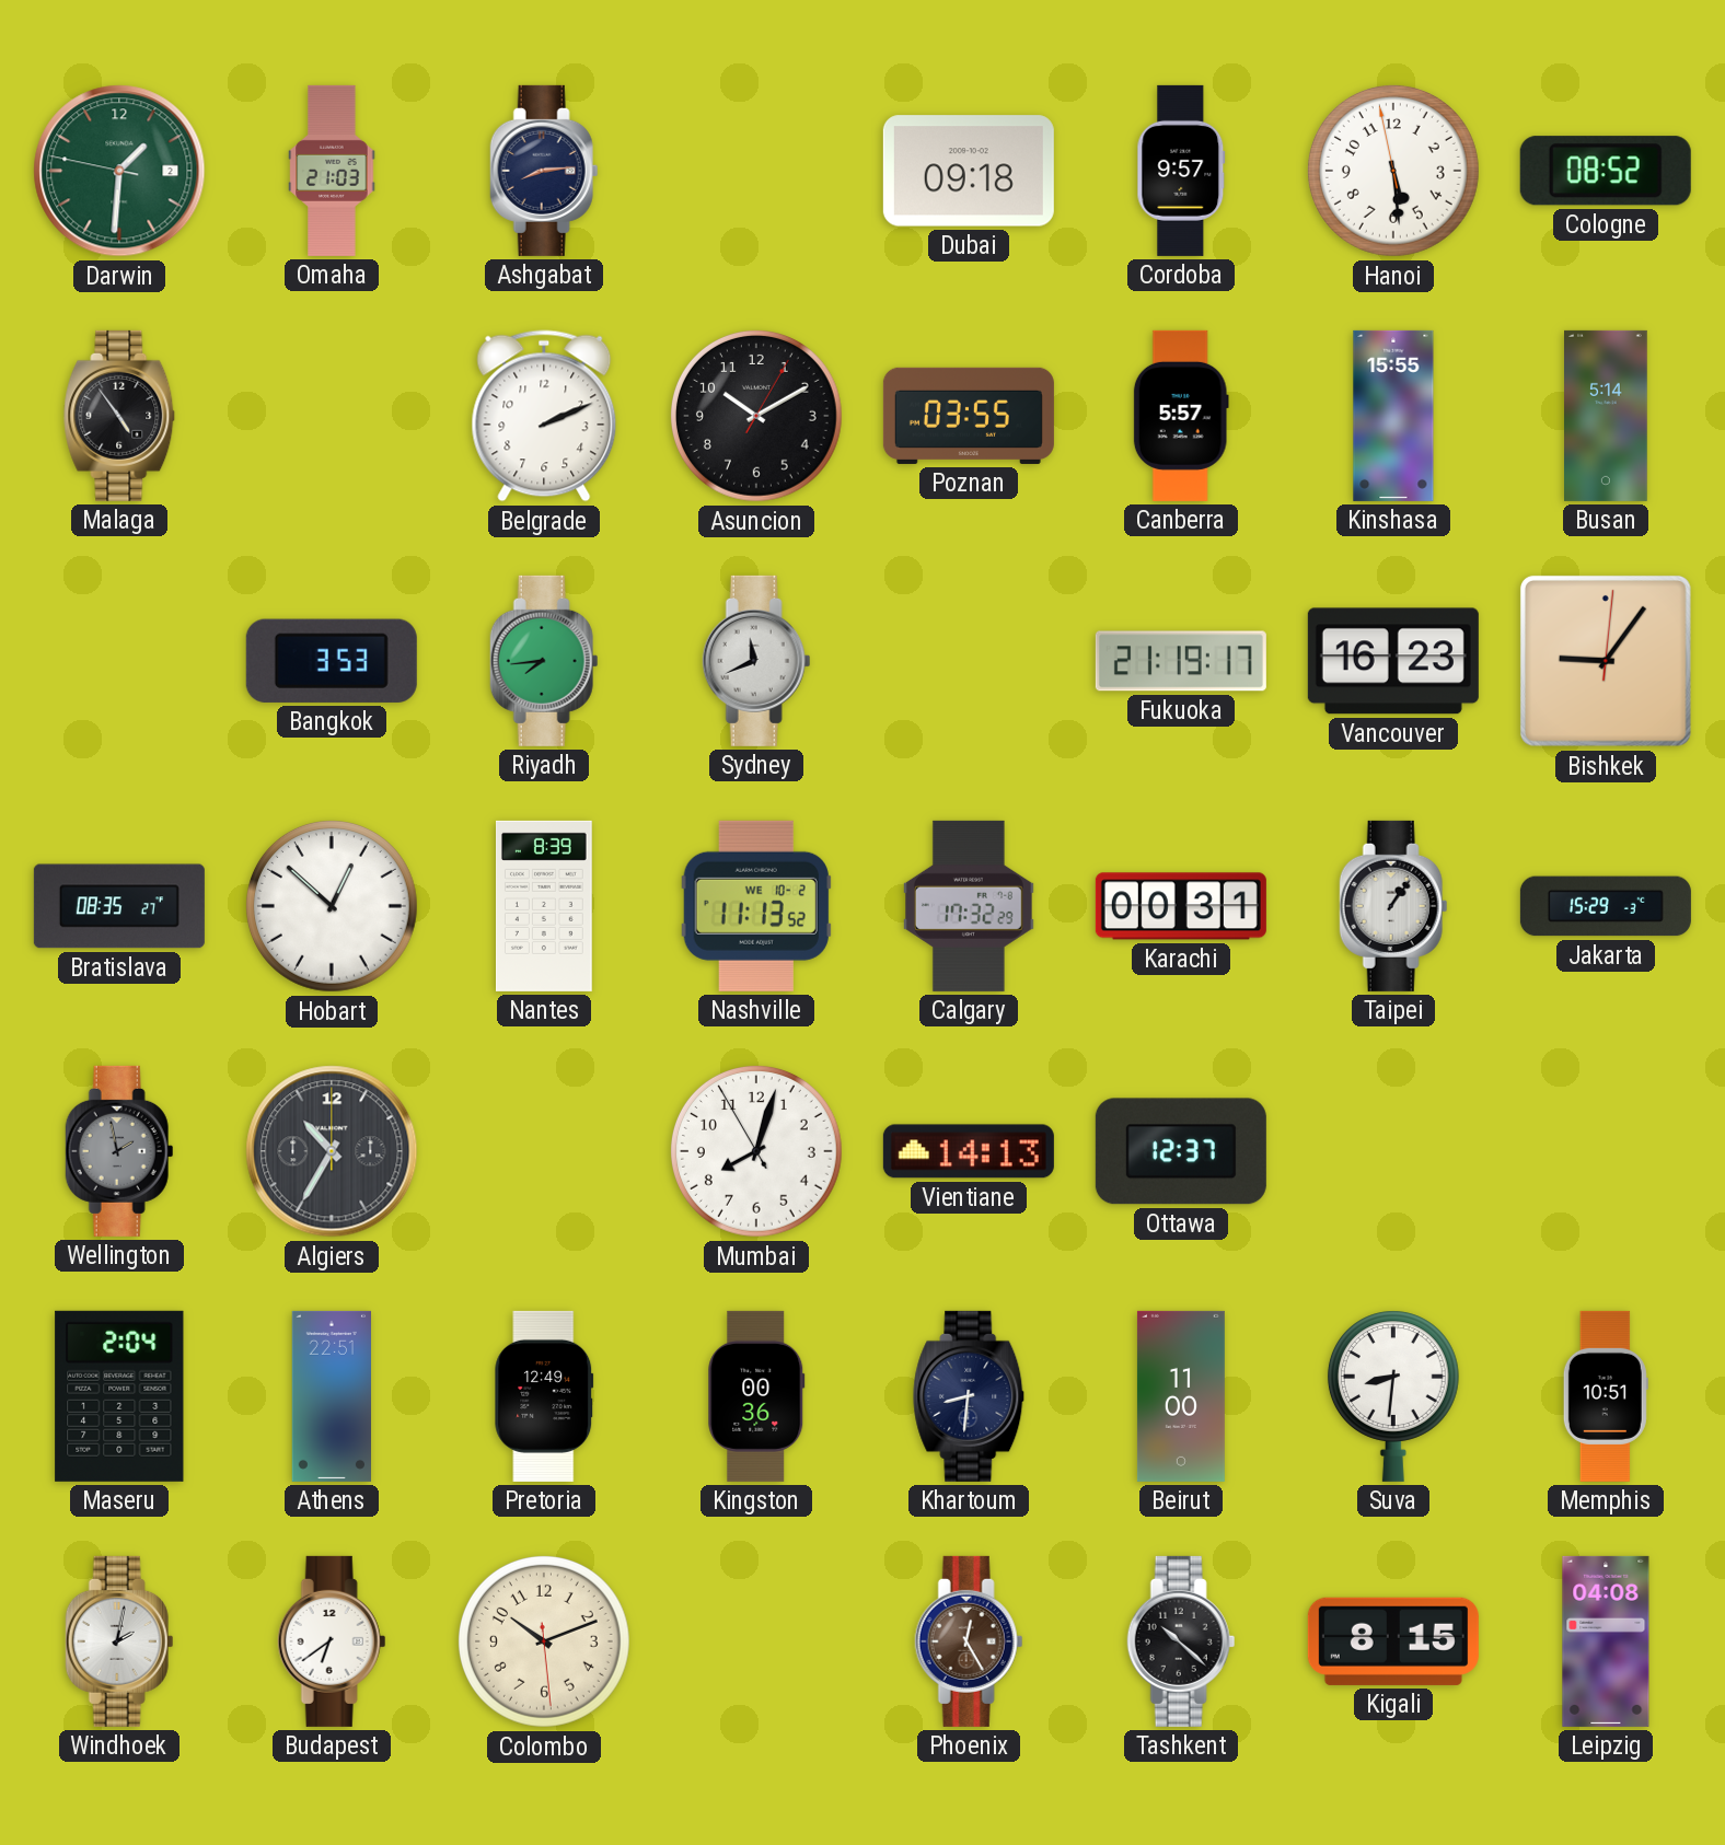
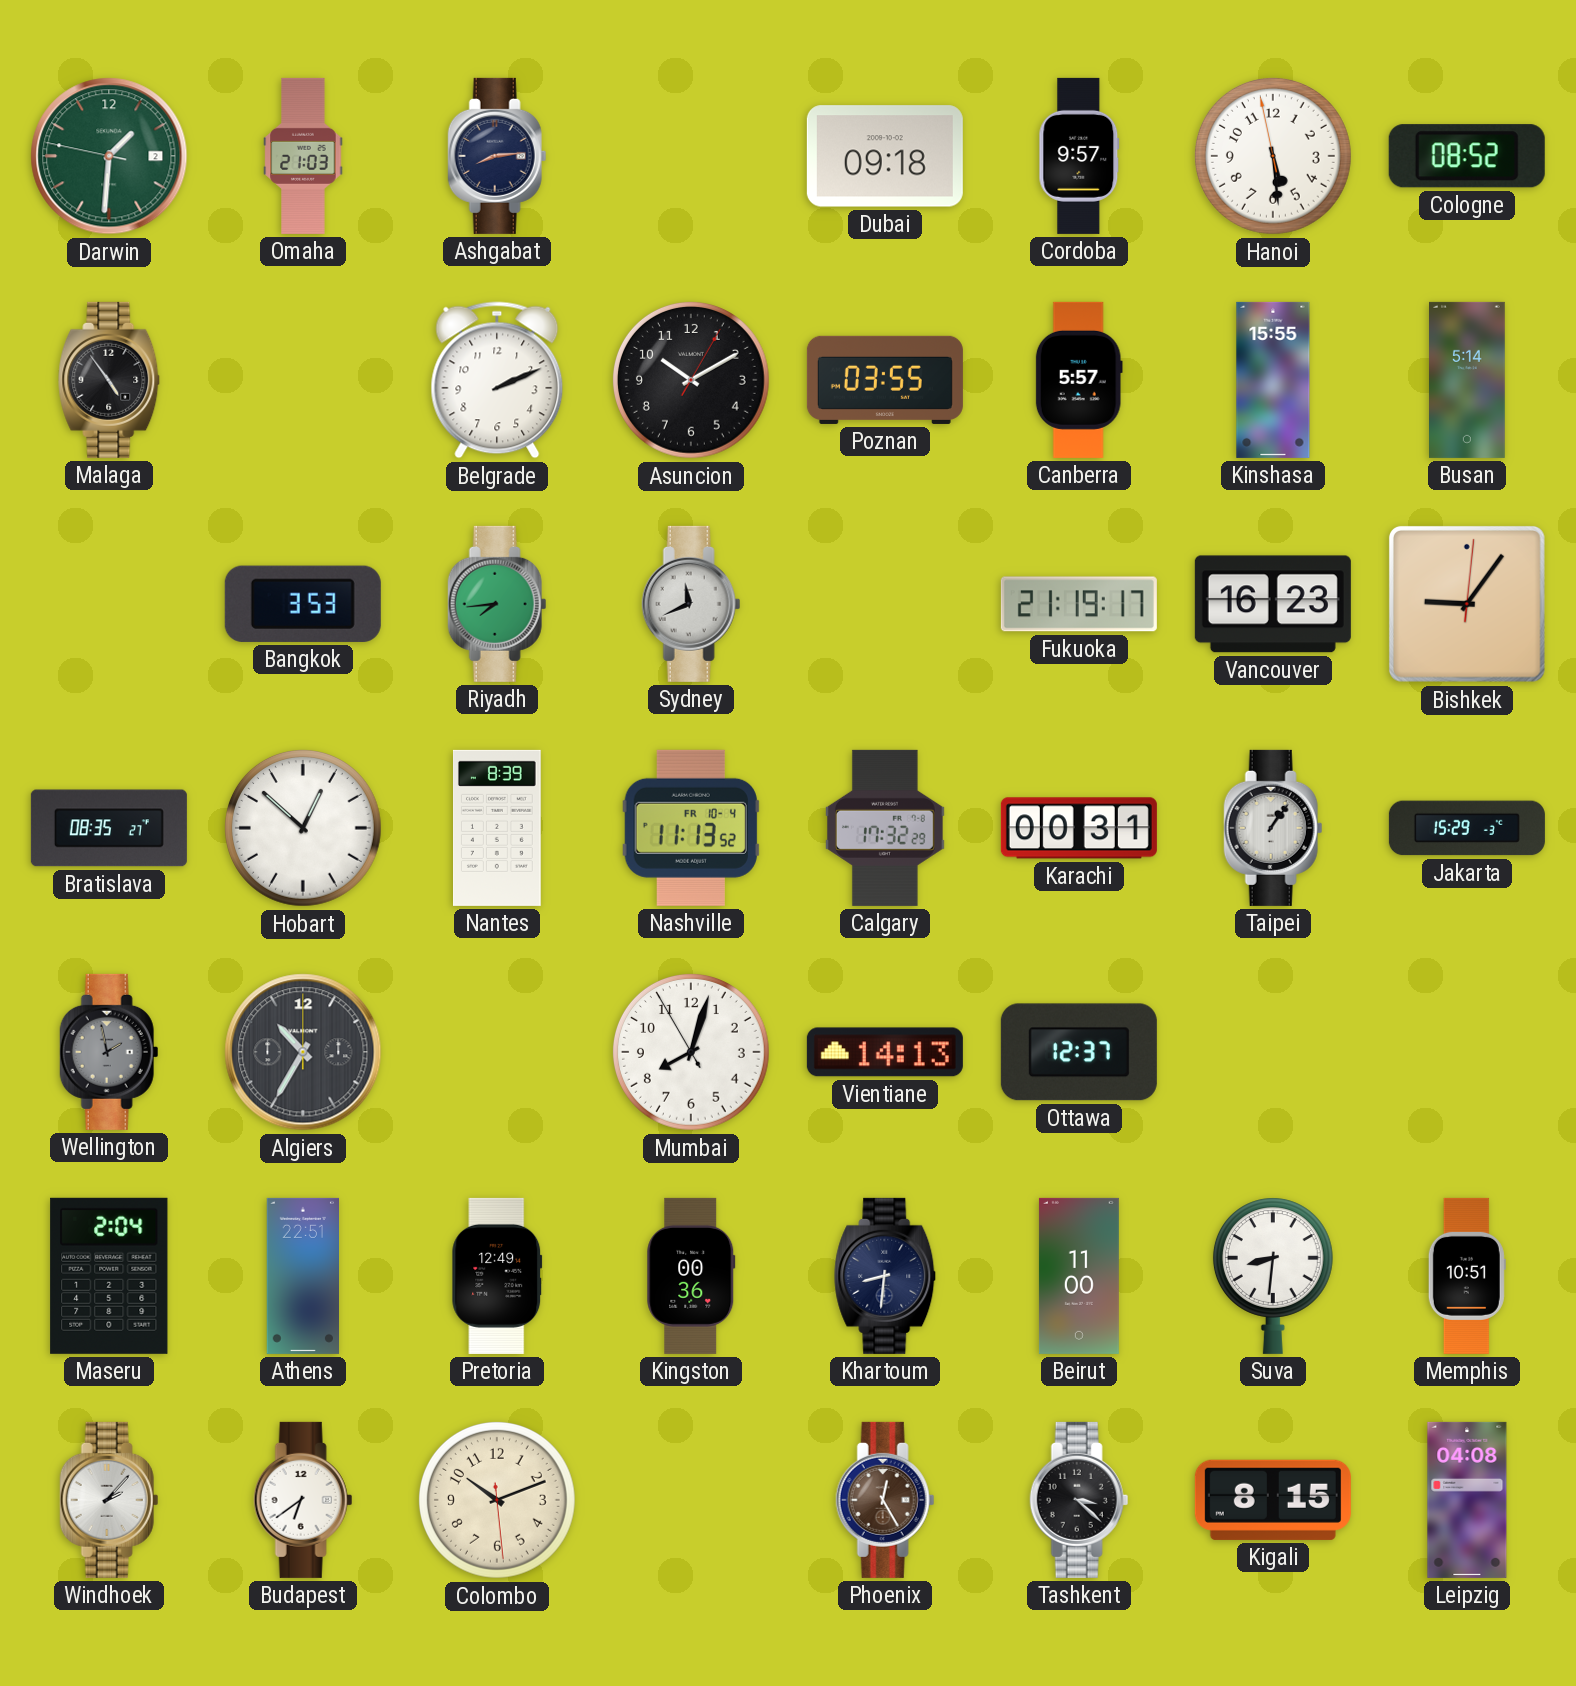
Nashville date: WE 10-2 -> FR 10-4 (691, 828)
Windhoek: 2:02 -> 2:07 (109, 1500)
Tashkent: 10:22 -> 3:22 (1079, 1500)
